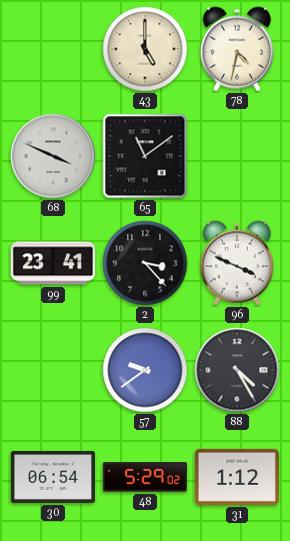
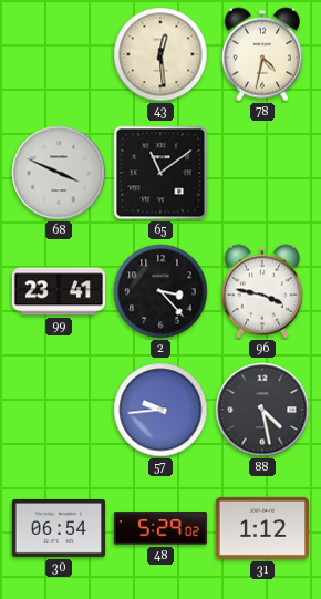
43: 5:00 -> 12:29 (161, 54)
96: 3:49 -> 3:47 (262, 291)
57: 9:39 -> 9:44 (161, 410)
88: 4:25 -> 4:28 (262, 410)
